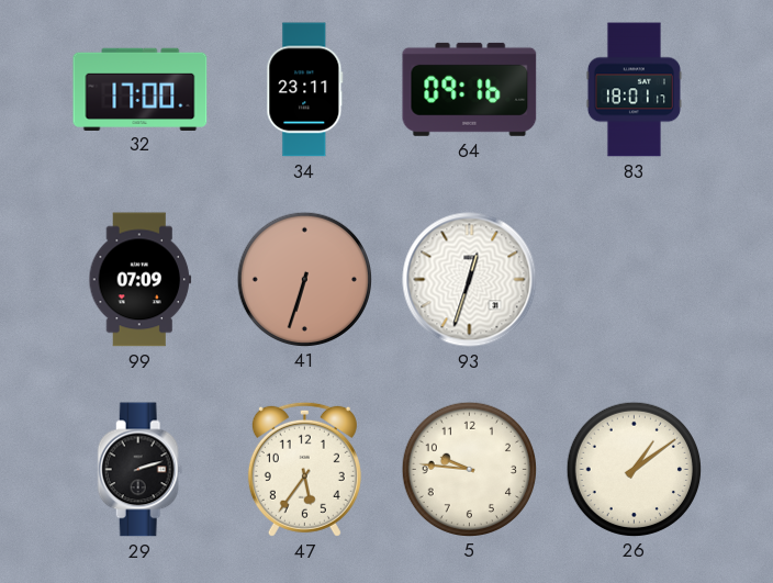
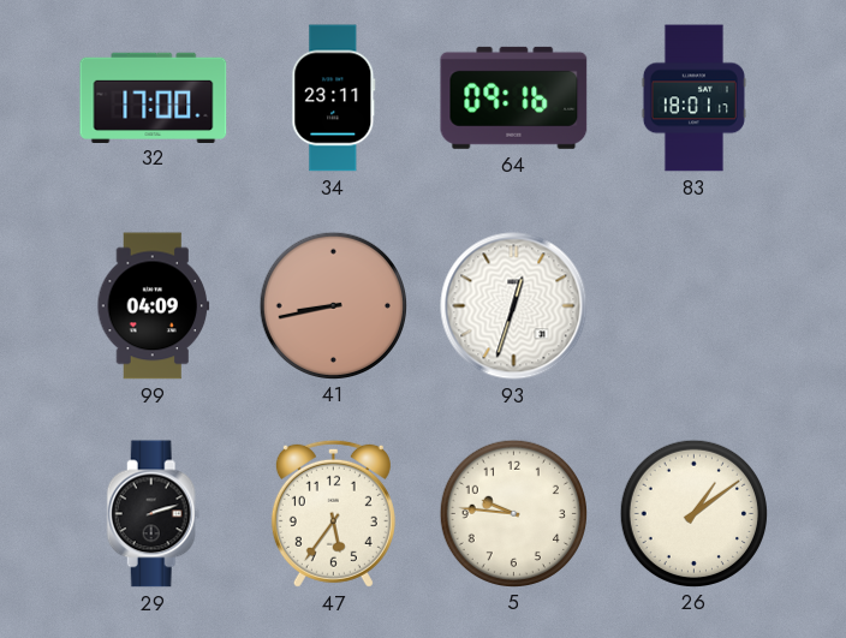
99: 07:09 -> 04:09 (154, 306)
41: 6:33 -> 8:43 (333, 305)
